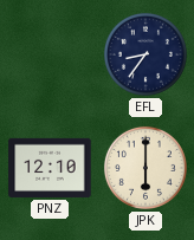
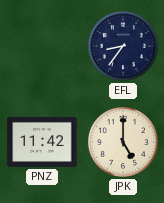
PNZ: 12:10 -> 11:42 (42, 142)
JPK: 6:00 -> 5:00 (123, 142)
